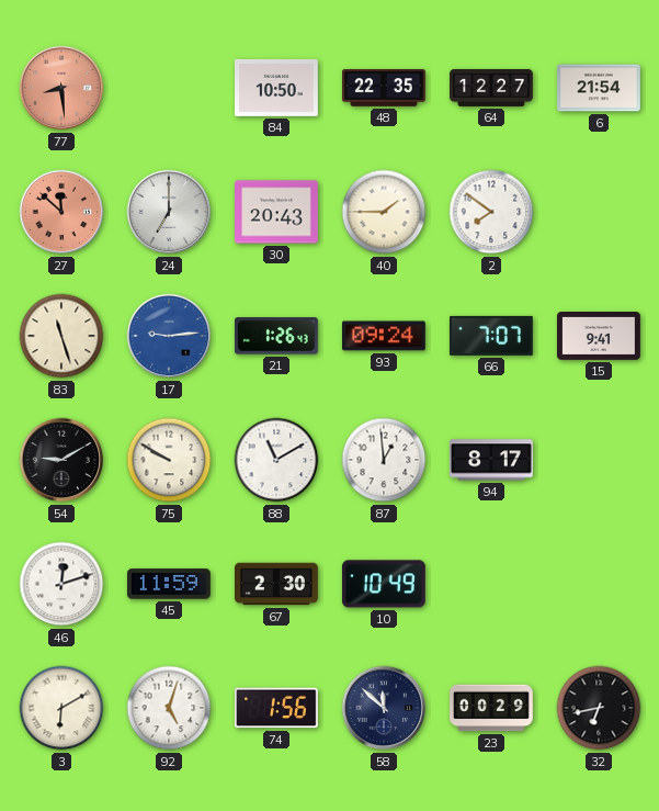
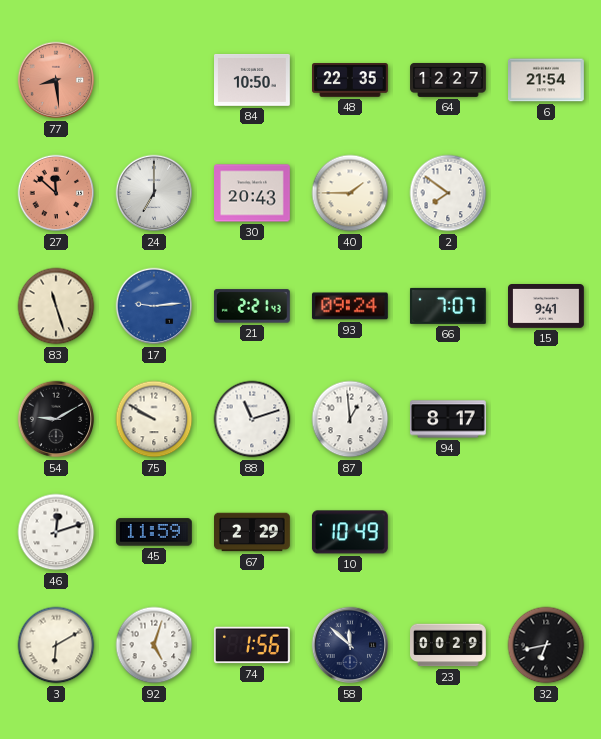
21: 1:26 -> 2:21 (252, 306)
88: 11:10 -> 11:12 (252, 419)
67: 2:30 -> 2:29 (253, 532)
